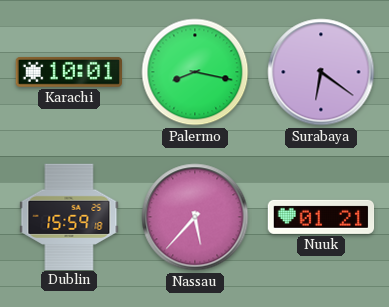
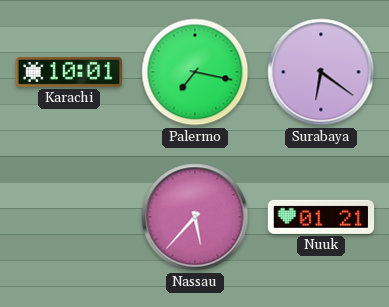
Palermo: 8:17 -> 7:17 (195, 72)
Dublin: 15:59 -> none (69, 216)
